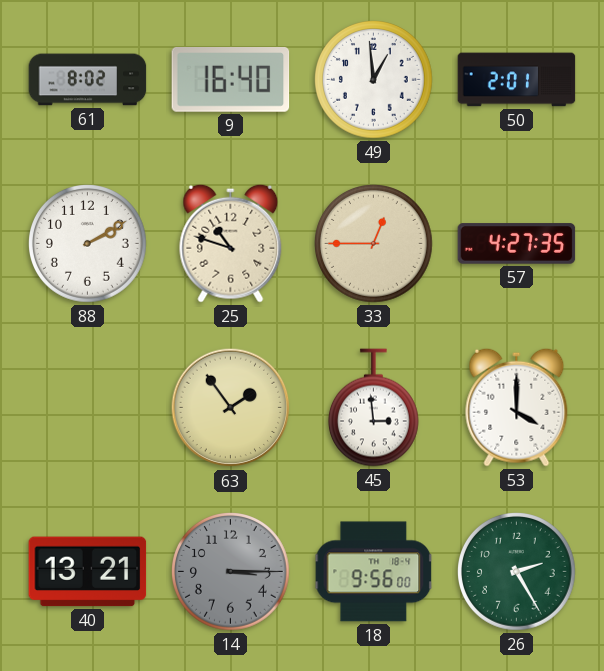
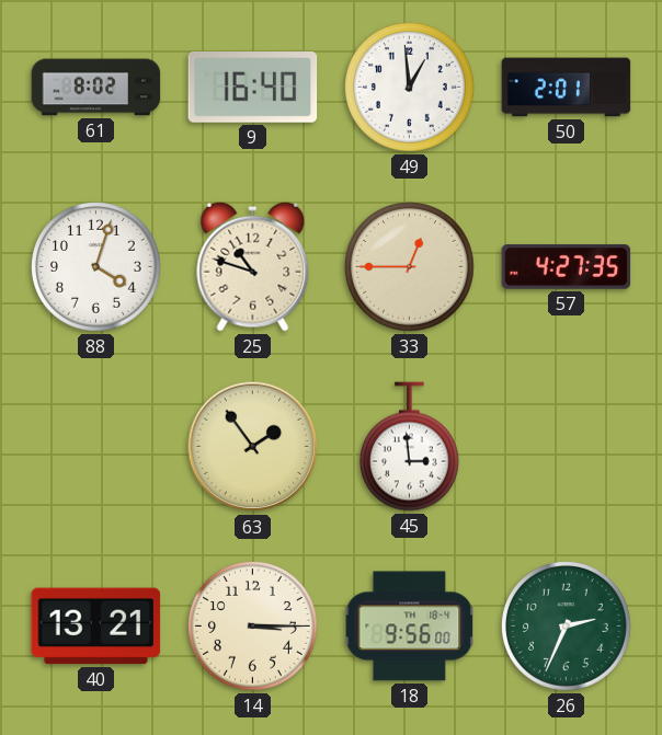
88: 2:10 -> 4:03 (96, 267)
53: 4:00 -> none (517, 407)
14 dial: grey -> cream (253, 627)
26: 2:25 -> 2:34 (567, 627)
